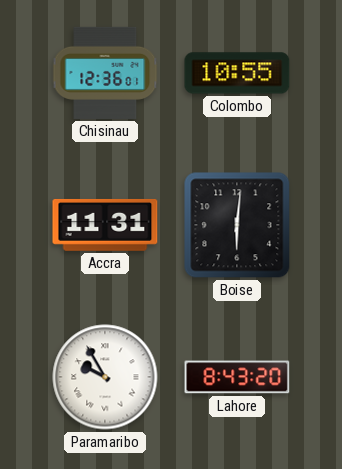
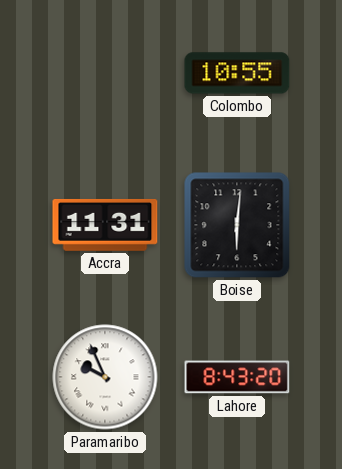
Chisinau: 12:36 -> none (105, 73)
Paramaribo: 9:55 -> 9:56 (105, 377)
